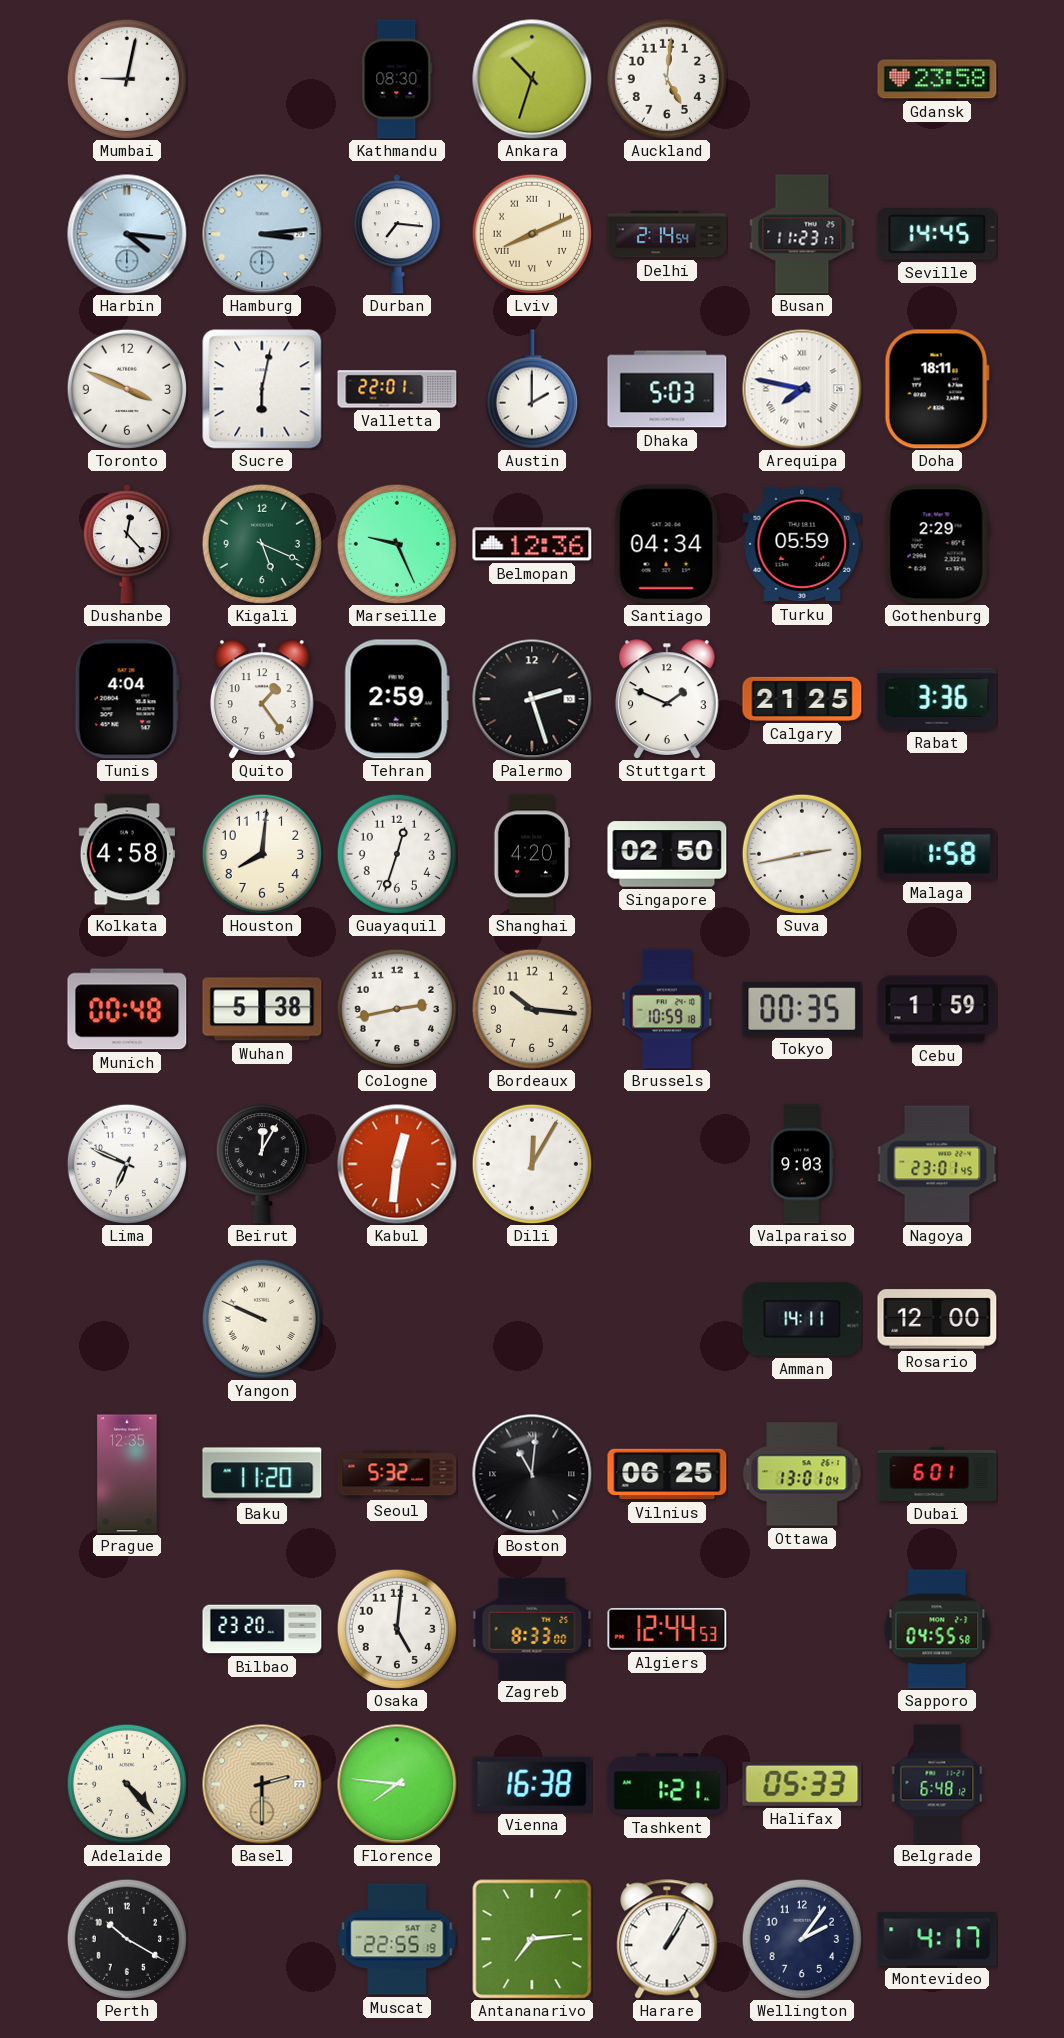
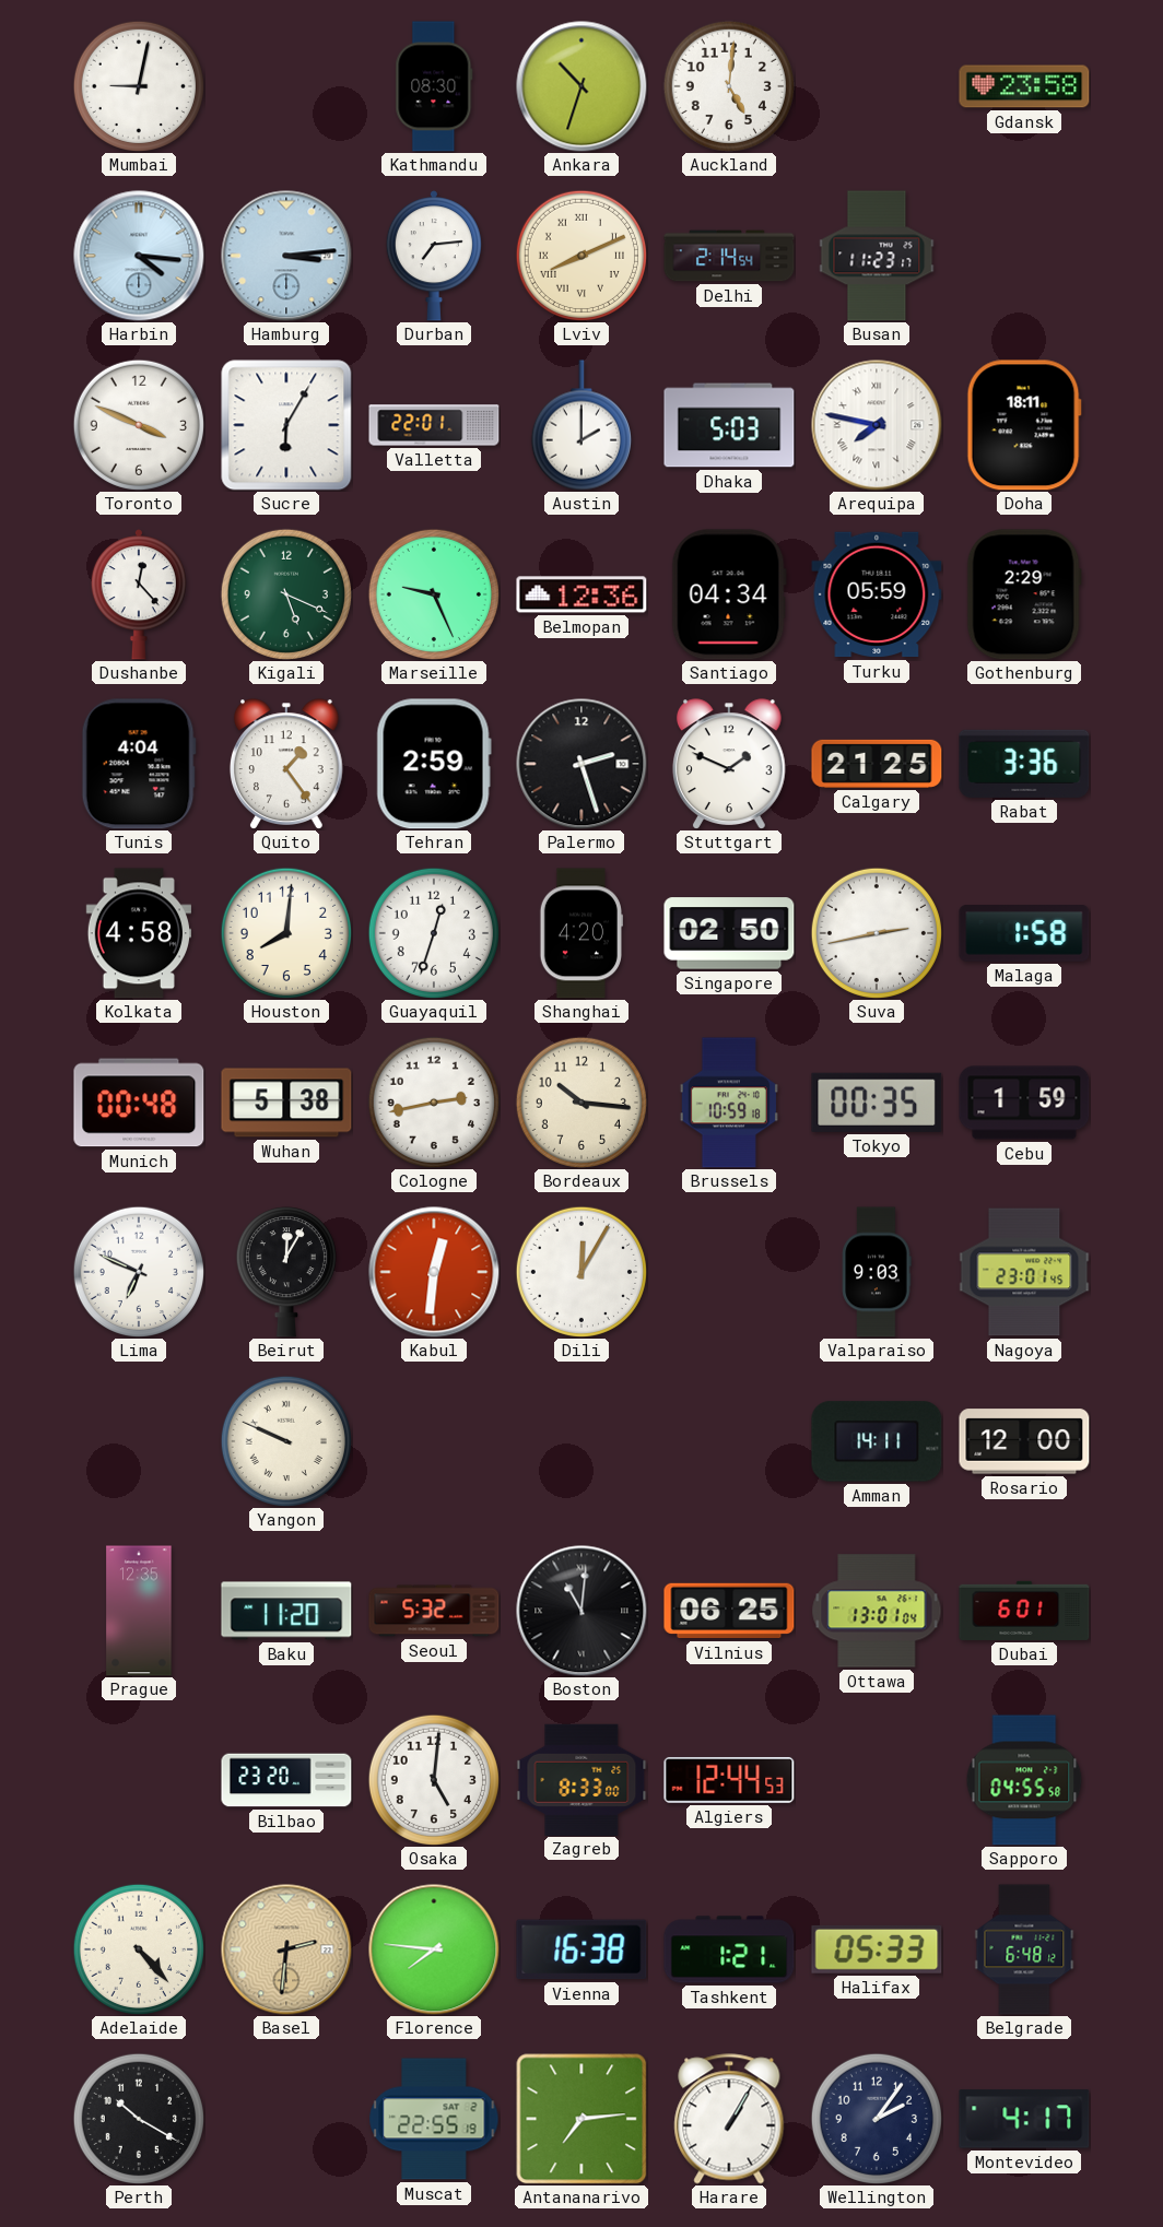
Durban: 7:16 -> 7:14 (434, 256)
Seville: 14:45 -> none (937, 235)
Sucre: 6:02 -> 6:05 (286, 425)
Basel: 2:30 -> 2:31 (286, 1949)
